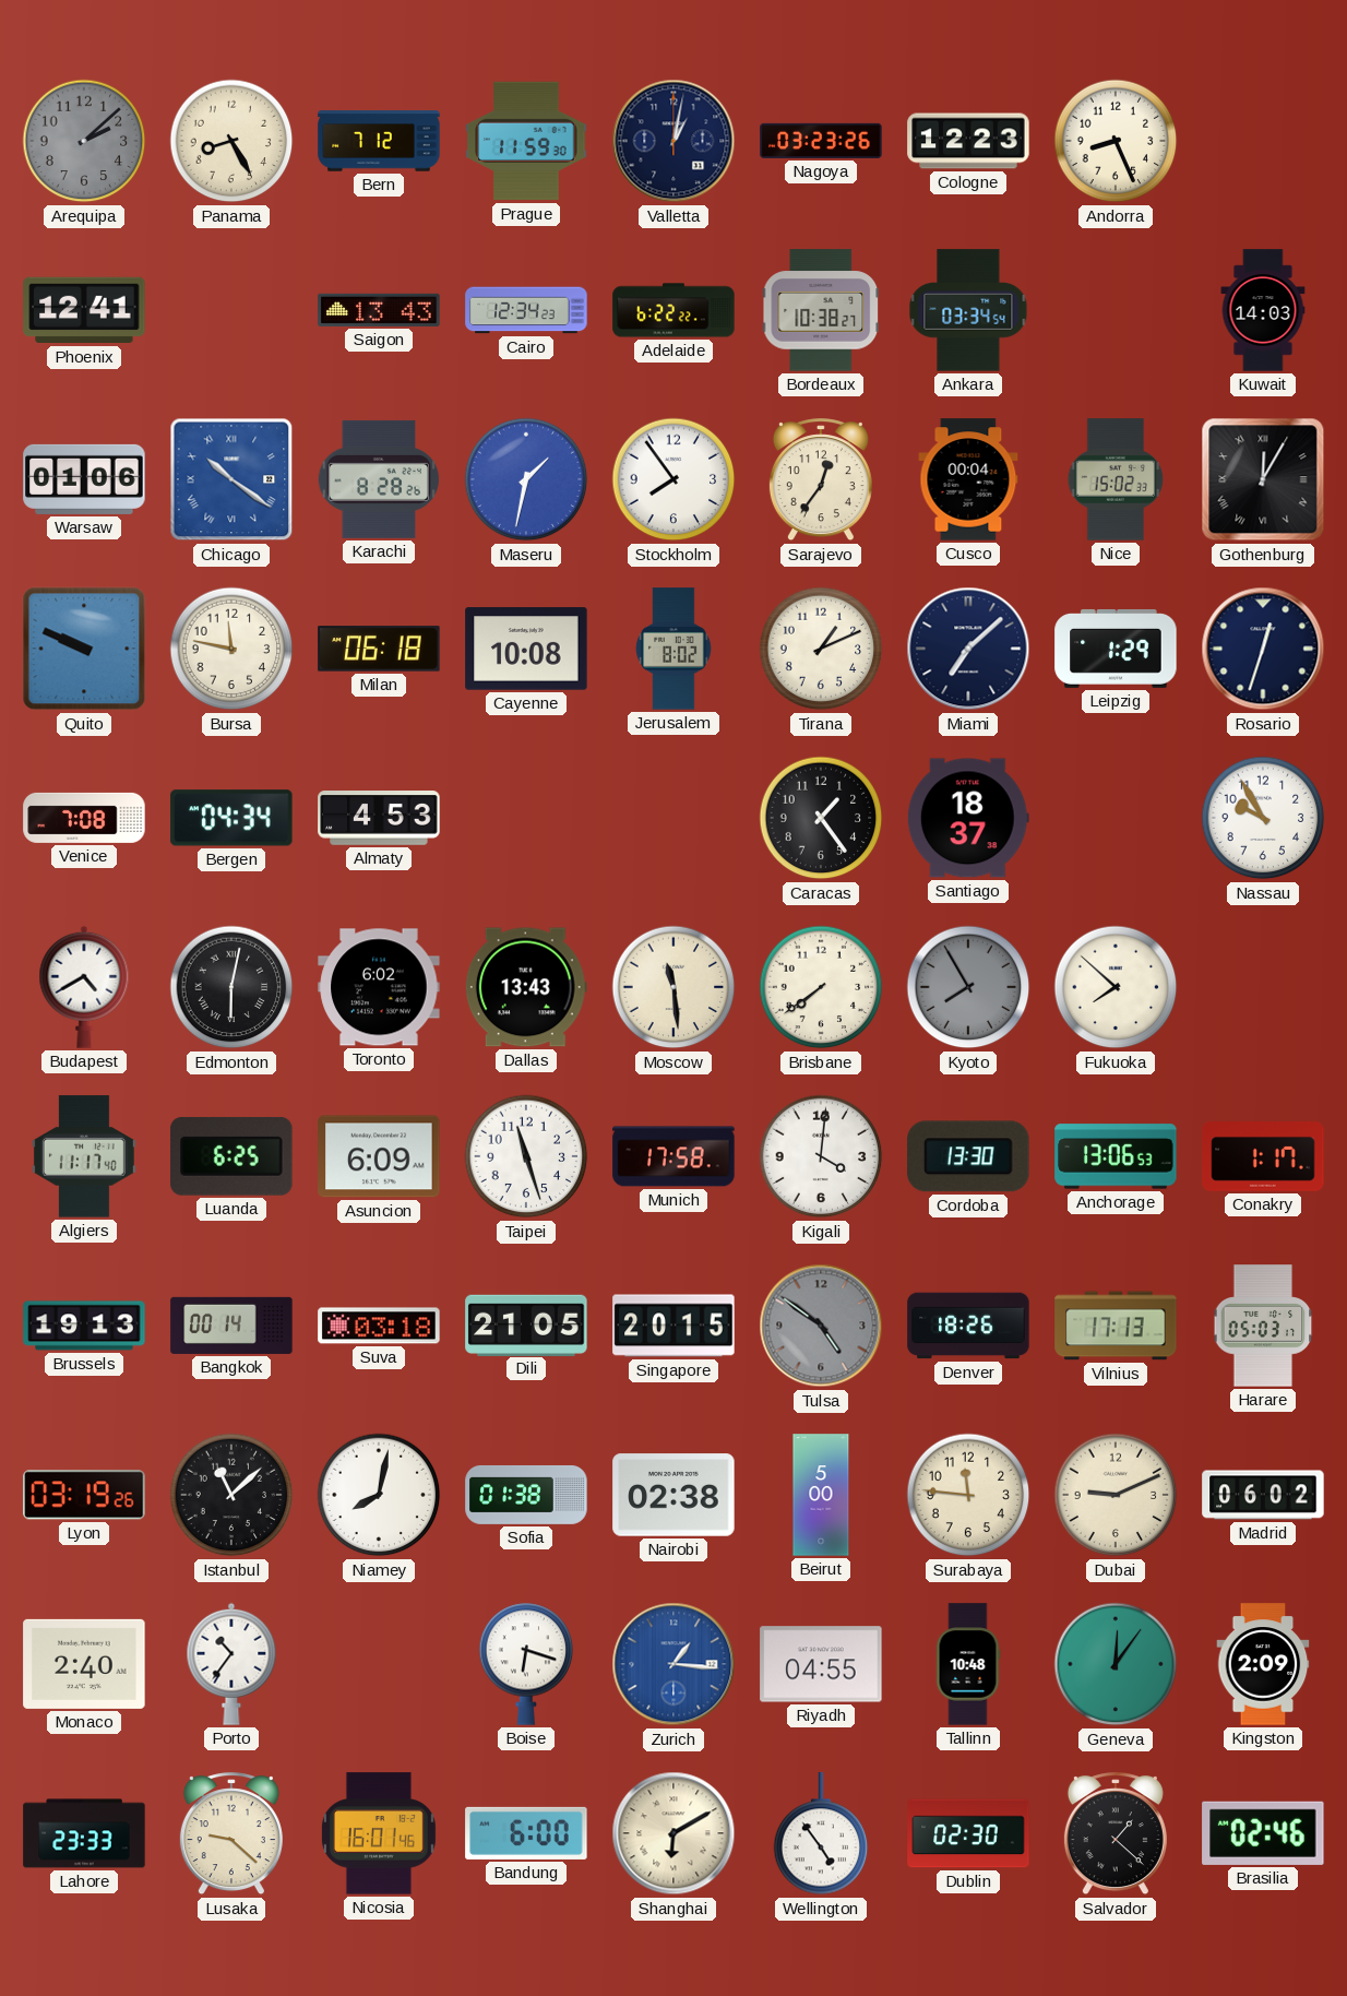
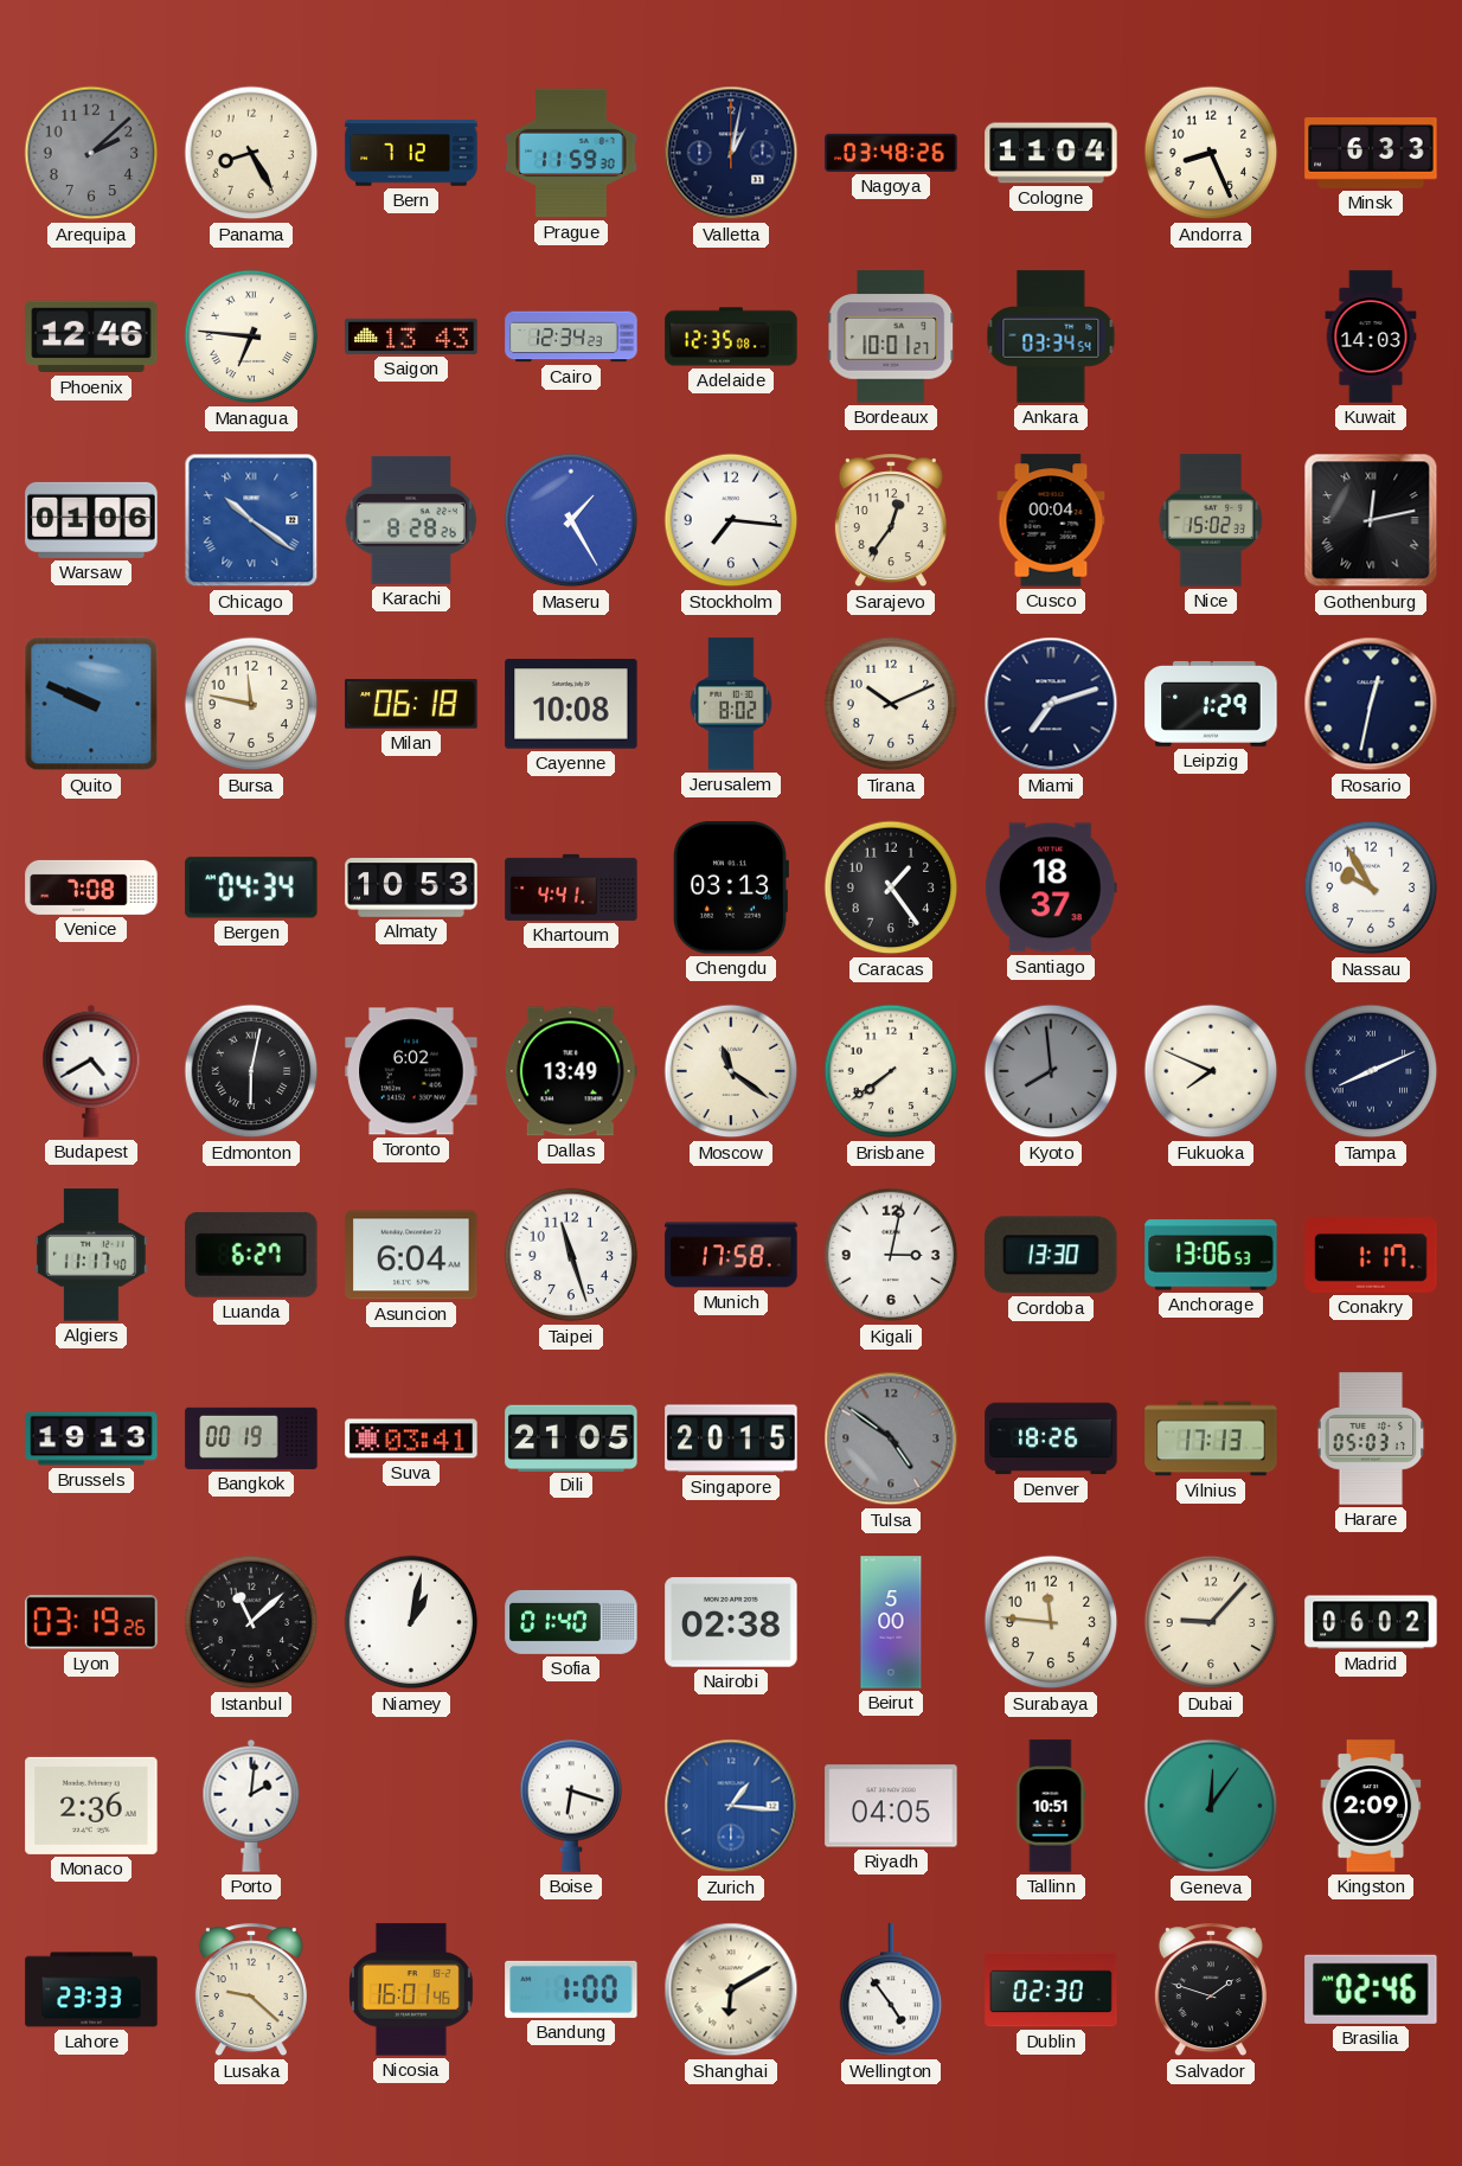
Nagoya: 03:23 -> 03:48 (891, 153)
Cologne: 12:23 -> 11:04 (1051, 153)
Minsk: none -> 6:33 (1371, 154)
Phoenix: 12:41 -> 12:46 (91, 337)
Managua: none -> 6:46 (251, 337)
Adelaide: 6:22 -> 12:35 (731, 337)
Bordeaux: 10:38 -> 10:01 (891, 337)
Maseru: 1:32 -> 1:25 (571, 520)
Stockholm: 7:54 -> 7:16 (731, 520)
Gothenburg: 12:05 -> 12:13 (1371, 520)
Tirana: 1:11 -> 10:11 (891, 704)
Miami: 7:08 -> 7:12 (1051, 704)
Rosario: 12:33 -> 12:32 (1371, 704)
Almaty: 4:53 -> 10:53 (411, 889)
Khartoum: none -> 4:41 (571, 887)
Chengdu: none -> 03:13 (731, 887)
Dallas: 13:43 -> 13:49 (571, 1071)
Moscow: 11:29 -> 11:21 (731, 1071)
Kyoto: 7:55 -> 7:59 (1051, 1071)
Fukuoka: 7:52 -> 7:49 (1211, 1071)
Tampa: none -> 8:11 (1371, 1071)
Luanda: 6:25 -> 6:27 (251, 1255)
Asuncion: 6:09 -> 6:04 (411, 1255)
Kigali: 4:01 -> 3:02 (891, 1255)
Bangkok: 00:14 -> 00:19 (251, 1438)
Suva: 03:18 -> 03:41 (411, 1438)
Niamey: 8:02 -> 1:02 (411, 1622)
Sofia: 01:38 -> 01:40 (571, 1622)
Dubai: 9:11 -> 9:07 (1211, 1622)
Monaco: 2:40 -> 2:36 (91, 1806)
Porto: 10:36 -> 2:01 (251, 1806)
Riyadh: 04:55 -> 04:05 (891, 1806)
Tallinn: 10:48 -> 10:51 (1051, 1806)
Bandung: 6:00 -> 1:00 (571, 1989)
Salvador: 1:22 -> 1:48 (1211, 1991)
